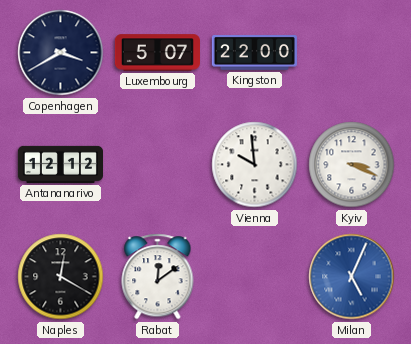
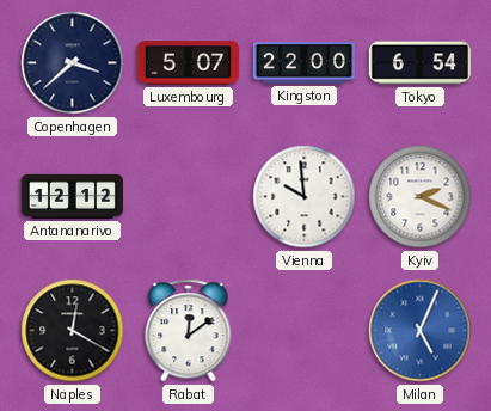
Copenhagen: 3:40 -> 3:38 (73, 63)
Tokyo: none -> 6:54 (419, 63)
Kyiv: 3:19 -> 2:19 (421, 197)
